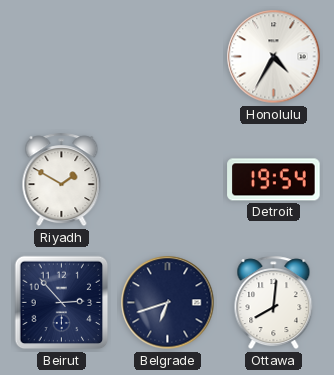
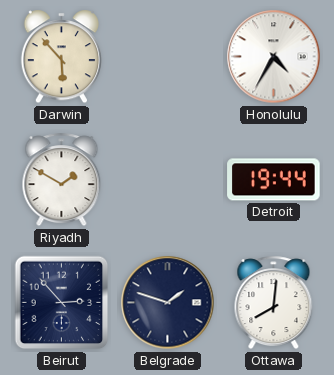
Darwin: none -> 5:53 (61, 57)
Detroit: 19:54 -> 19:44 (274, 180)
Belgrade: 6:42 -> 1:48 (168, 303)
